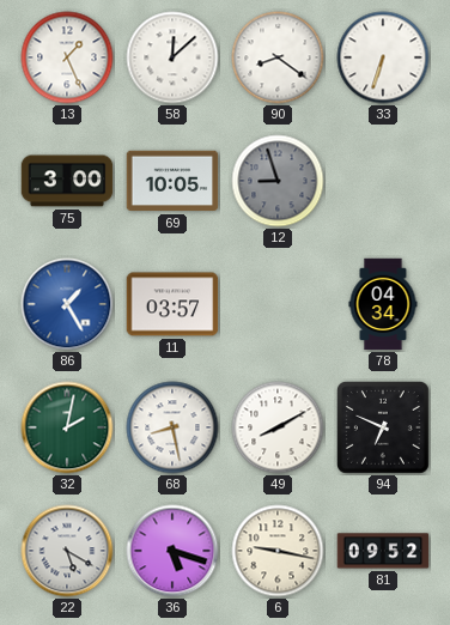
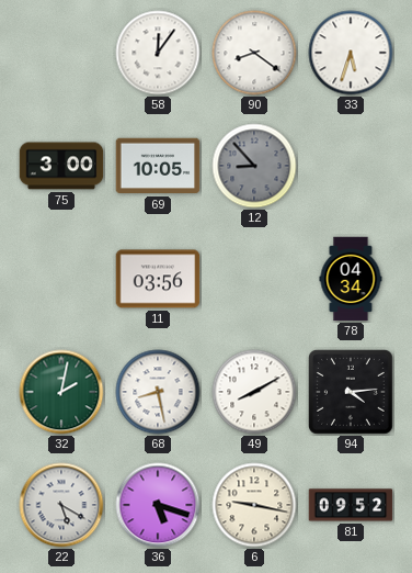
13: 1:26 -> none (67, 57)
58: 12:08 -> 12:06 (158, 53)
33: 6:33 -> 5:33 (351, 53)
12: 8:57 -> 8:53 (254, 166)
86: 1:25 -> none (67, 304)
11: 03:57 -> 03:56 (158, 279)
94: 6:49 -> 4:14 (352, 393)
